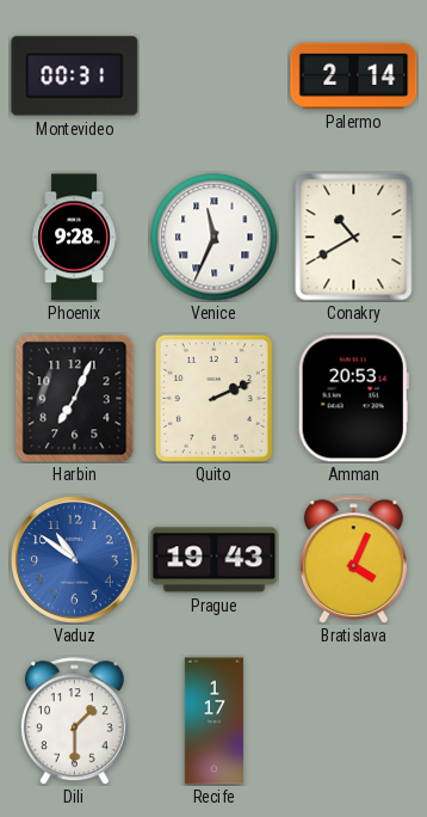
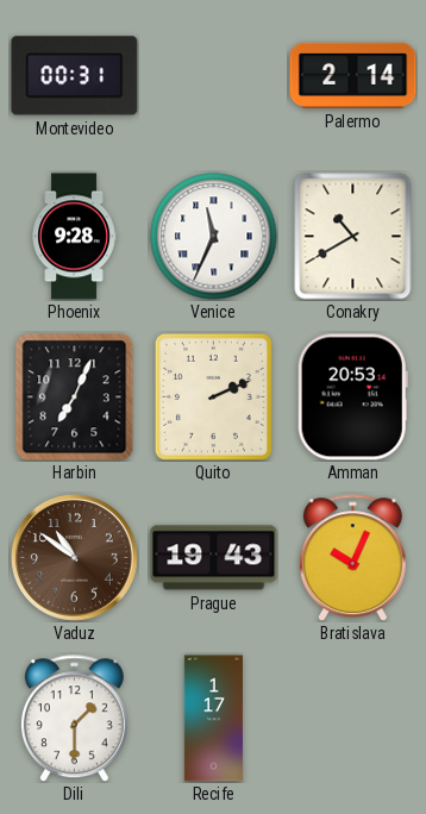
Vaduz dial: blue -> brown (74, 557)
Bratislava: 4:04 -> 10:04 (352, 558)
